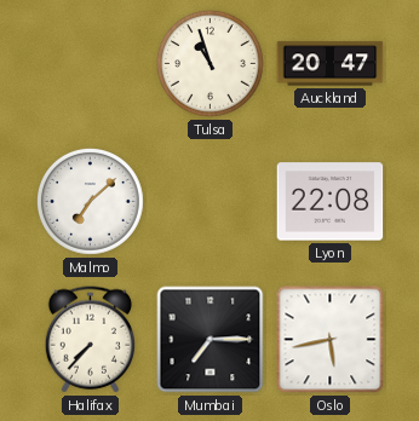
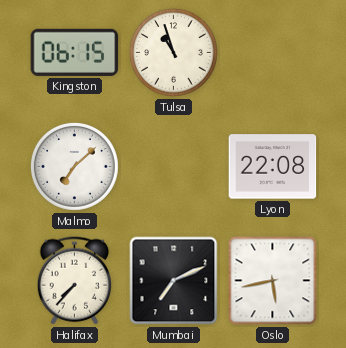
Kingston: none -> 06:15 (75, 52)
Auckland: 20:47 -> none (331, 64)
Mumbai: 7:15 -> 7:11 (174, 281)
